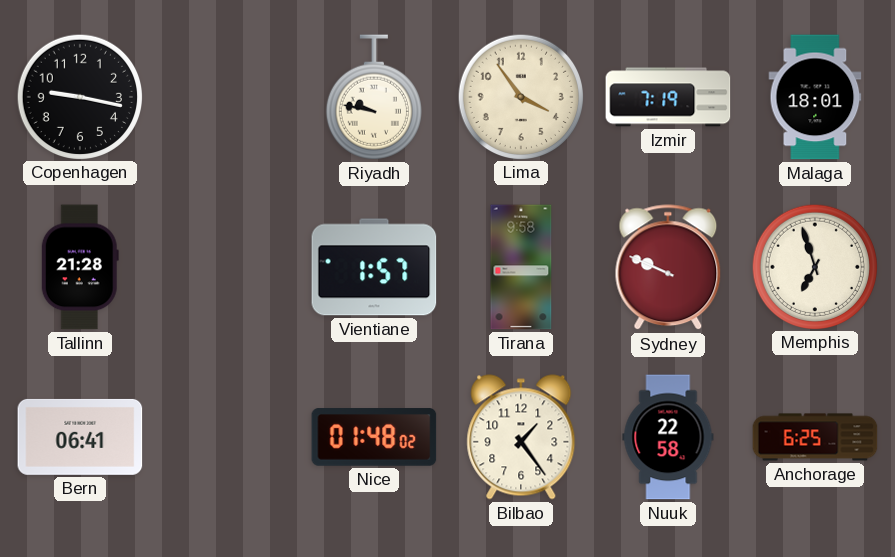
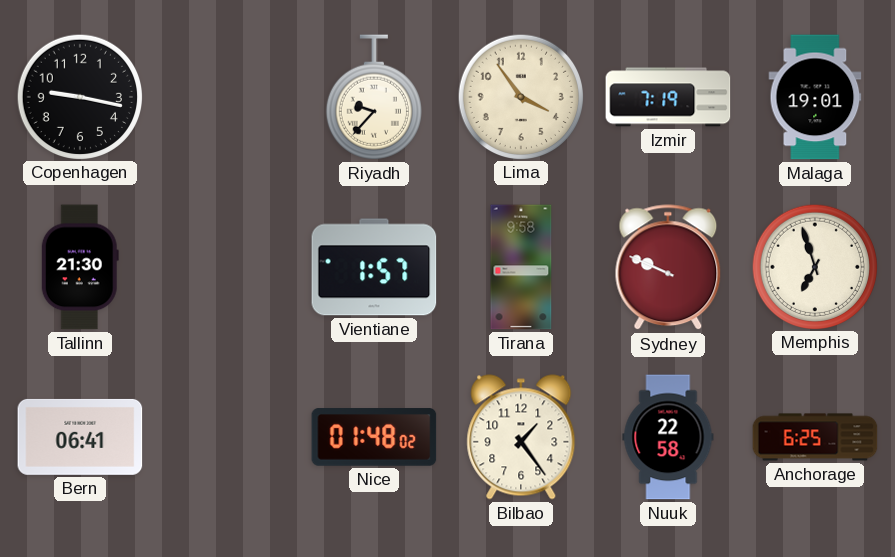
Riyadh: 9:47 -> 9:37 (374, 97)
Malaga: 18:01 -> 19:01 (815, 97)
Tallinn: 21:28 -> 21:30 (80, 267)
